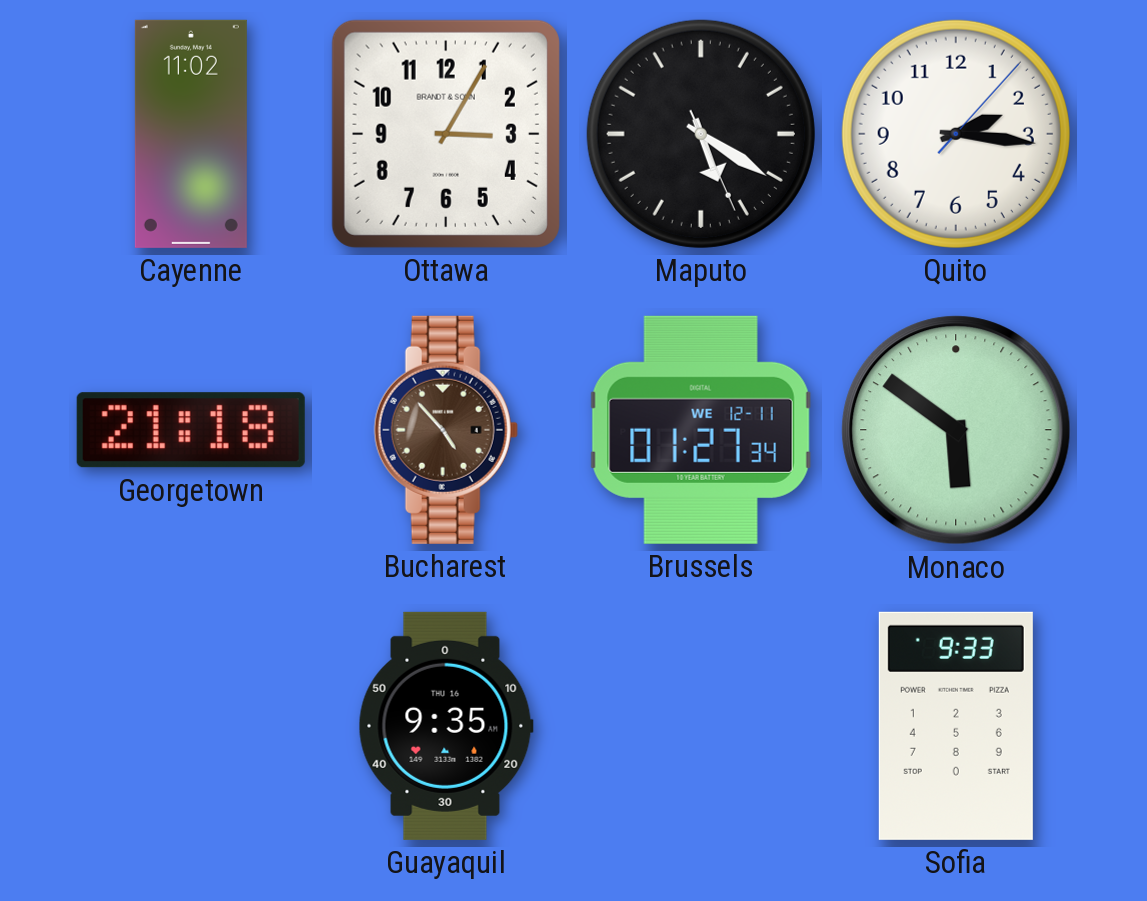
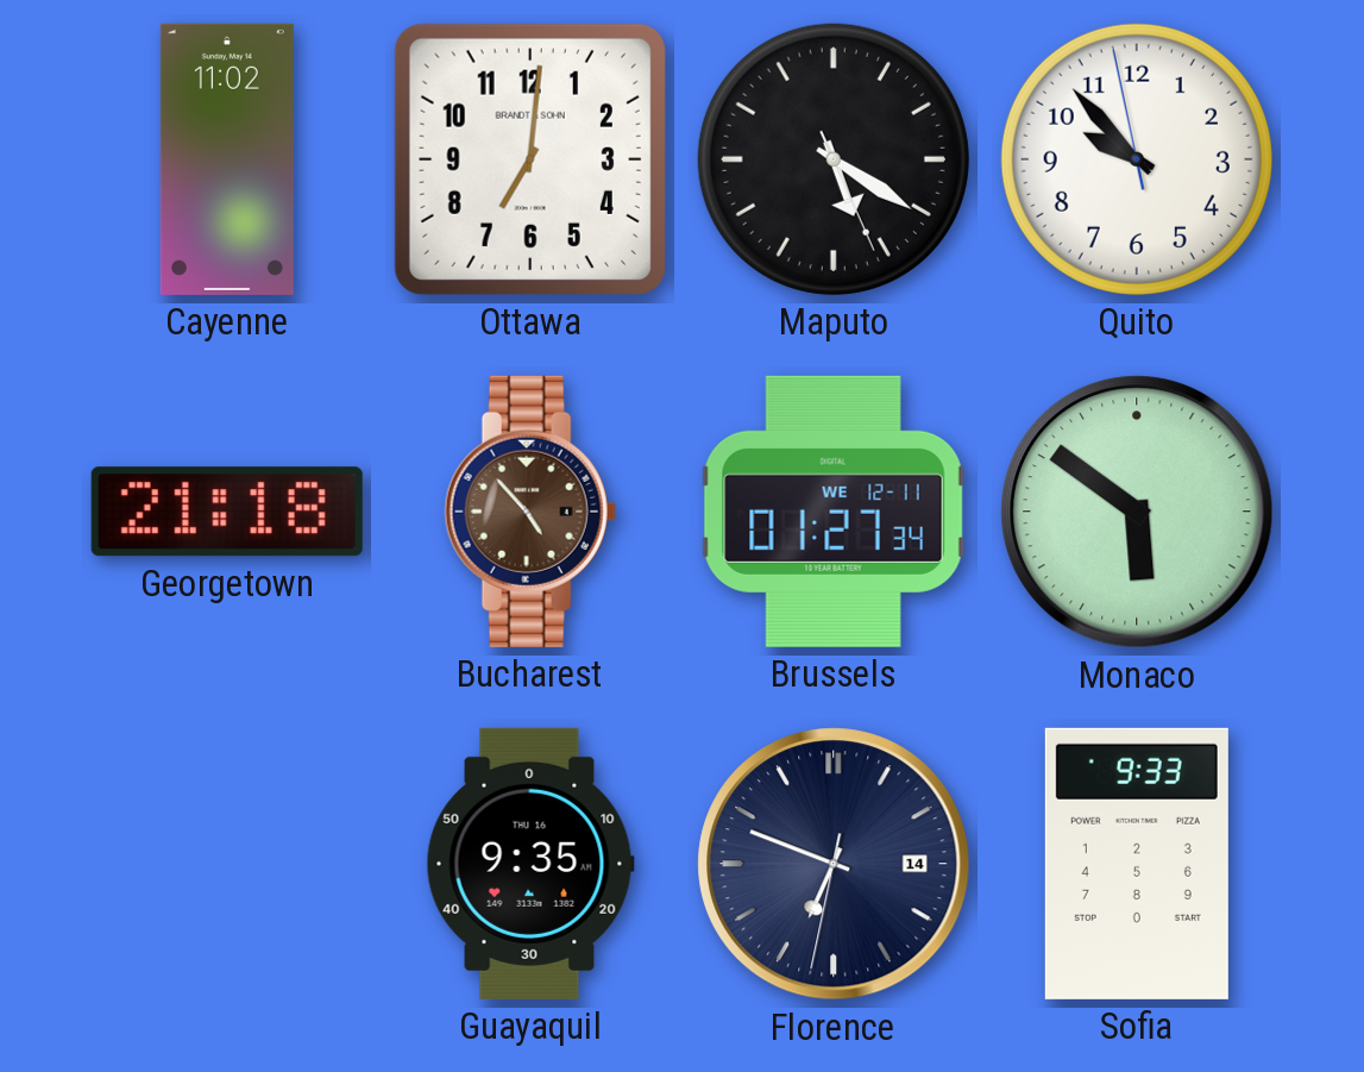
Ottawa: 3:05 -> 7:01 (530, 159)
Quito: 2:16 -> 9:52 (1137, 159)
Florence: none -> 6:48 (834, 864)
